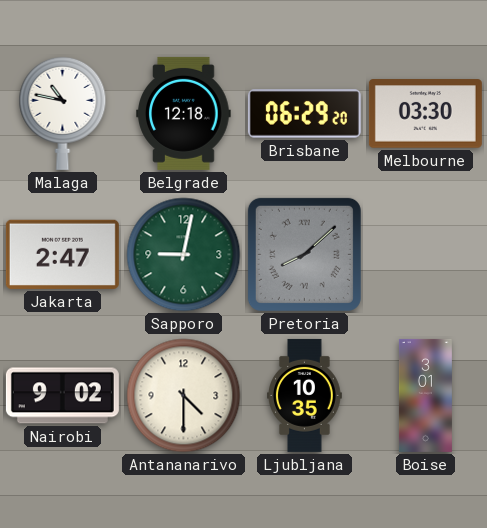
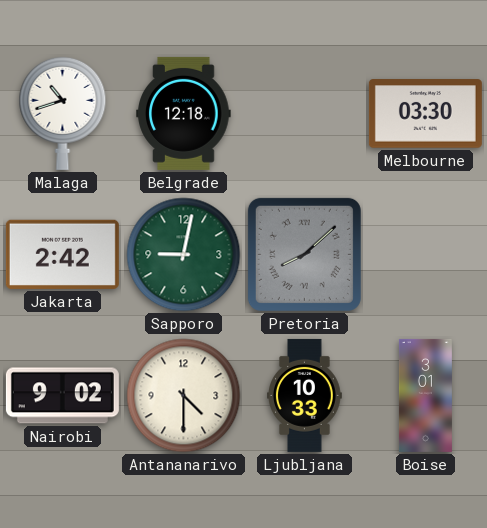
Malaga: 10:47 -> 10:42 (63, 113)
Brisbane: 06:29 -> none (304, 114)
Jakarta: 2:47 -> 2:42 (62, 254)
Ljubljana: 10:35 -> 10:33 (305, 395)
